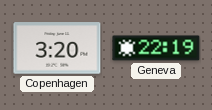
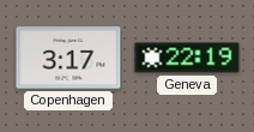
Copenhagen: 3:20 -> 3:17 (68, 58)
